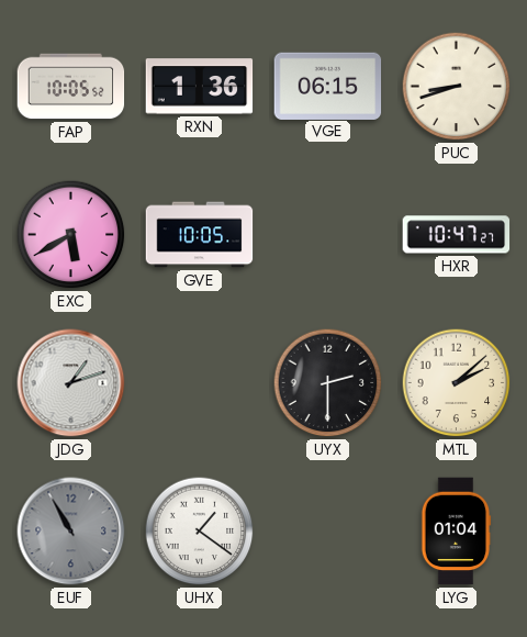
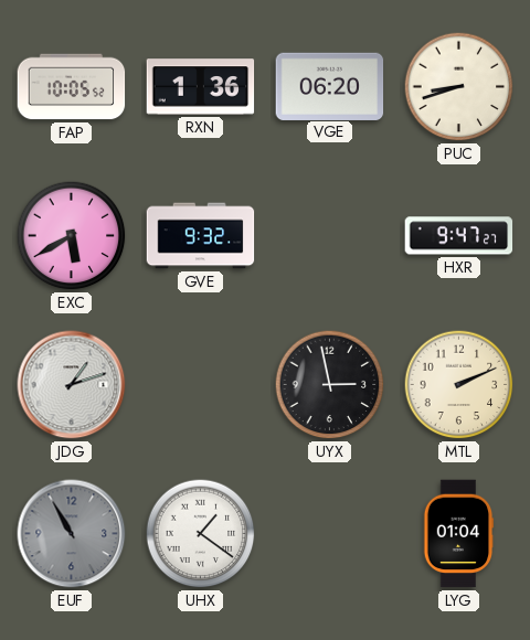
VGE: 06:15 -> 06:20 (330, 86)
GVE: 10:05 -> 9:32 (201, 236)
HXR: 10:47 -> 9:47 (459, 236)
UYX: 2:30 -> 2:58 (330, 385)
MTL: 2:08 -> 2:11 (459, 385)
